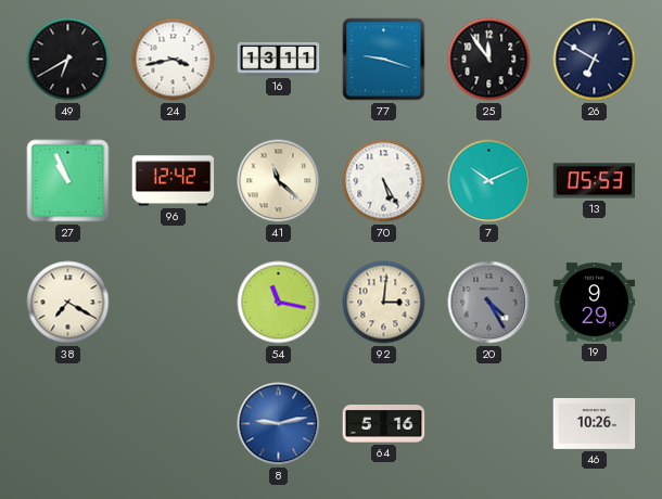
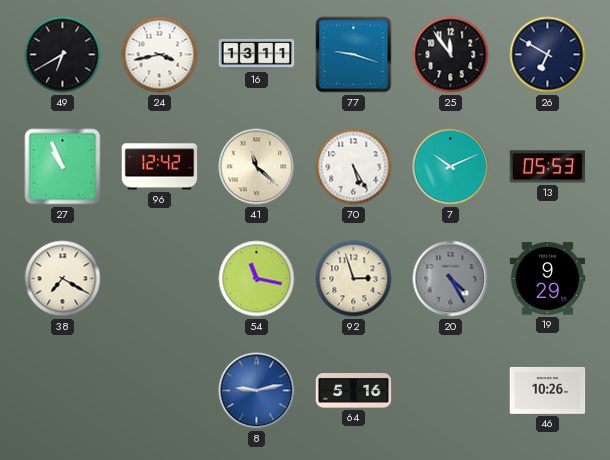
92: 3:01 -> 2:57 (354, 279)
